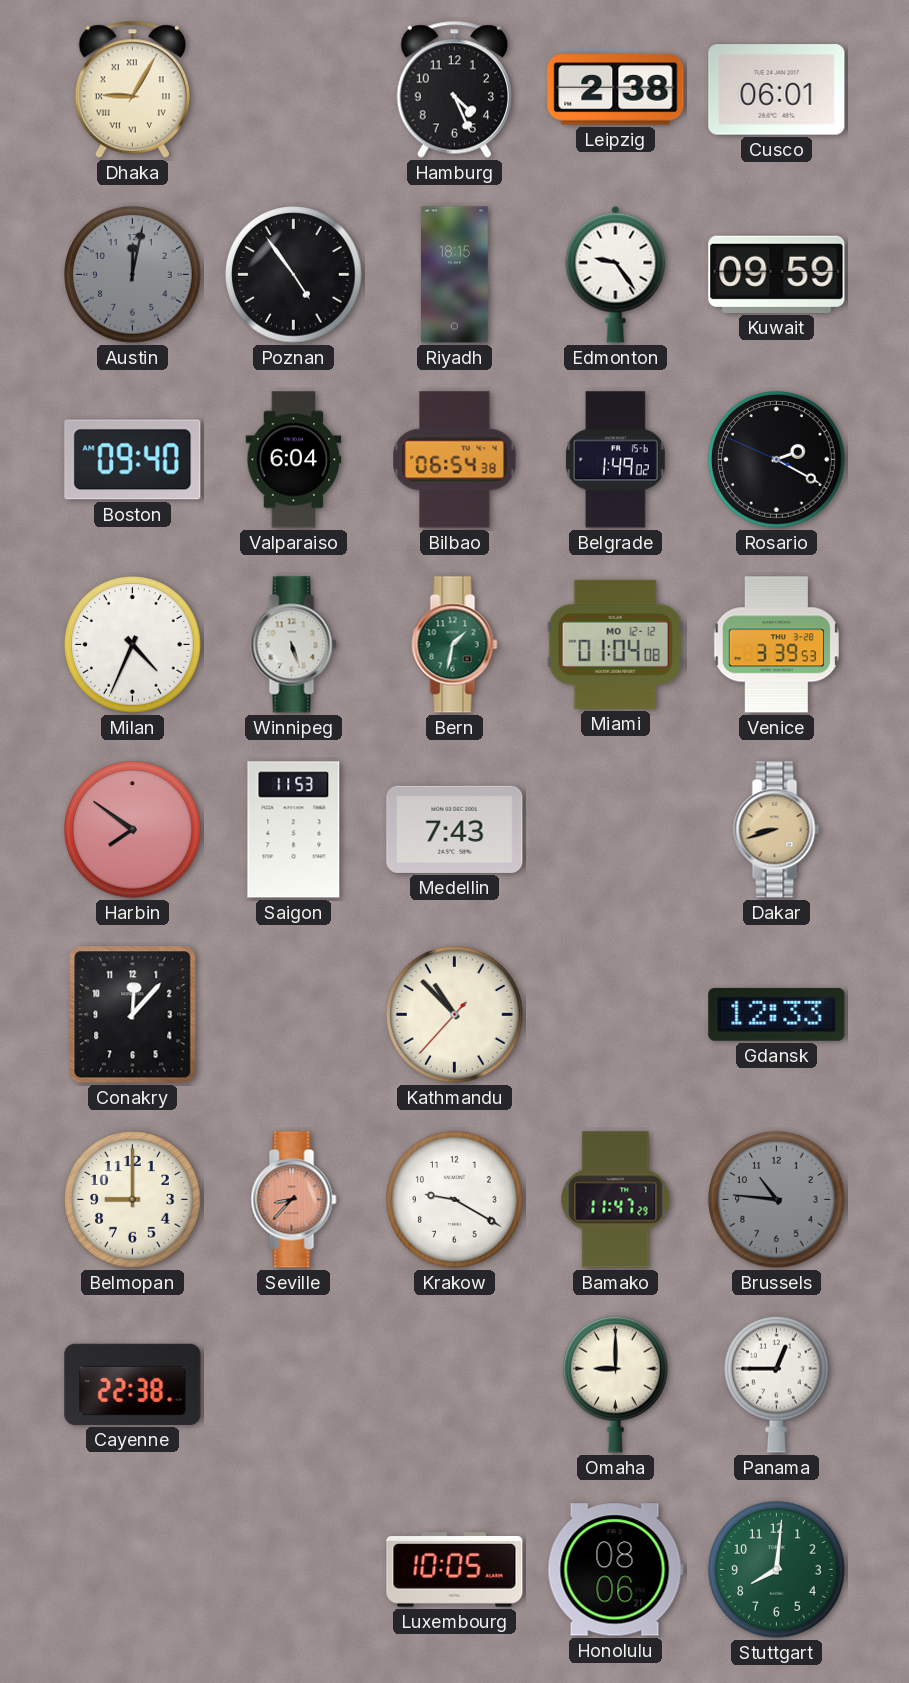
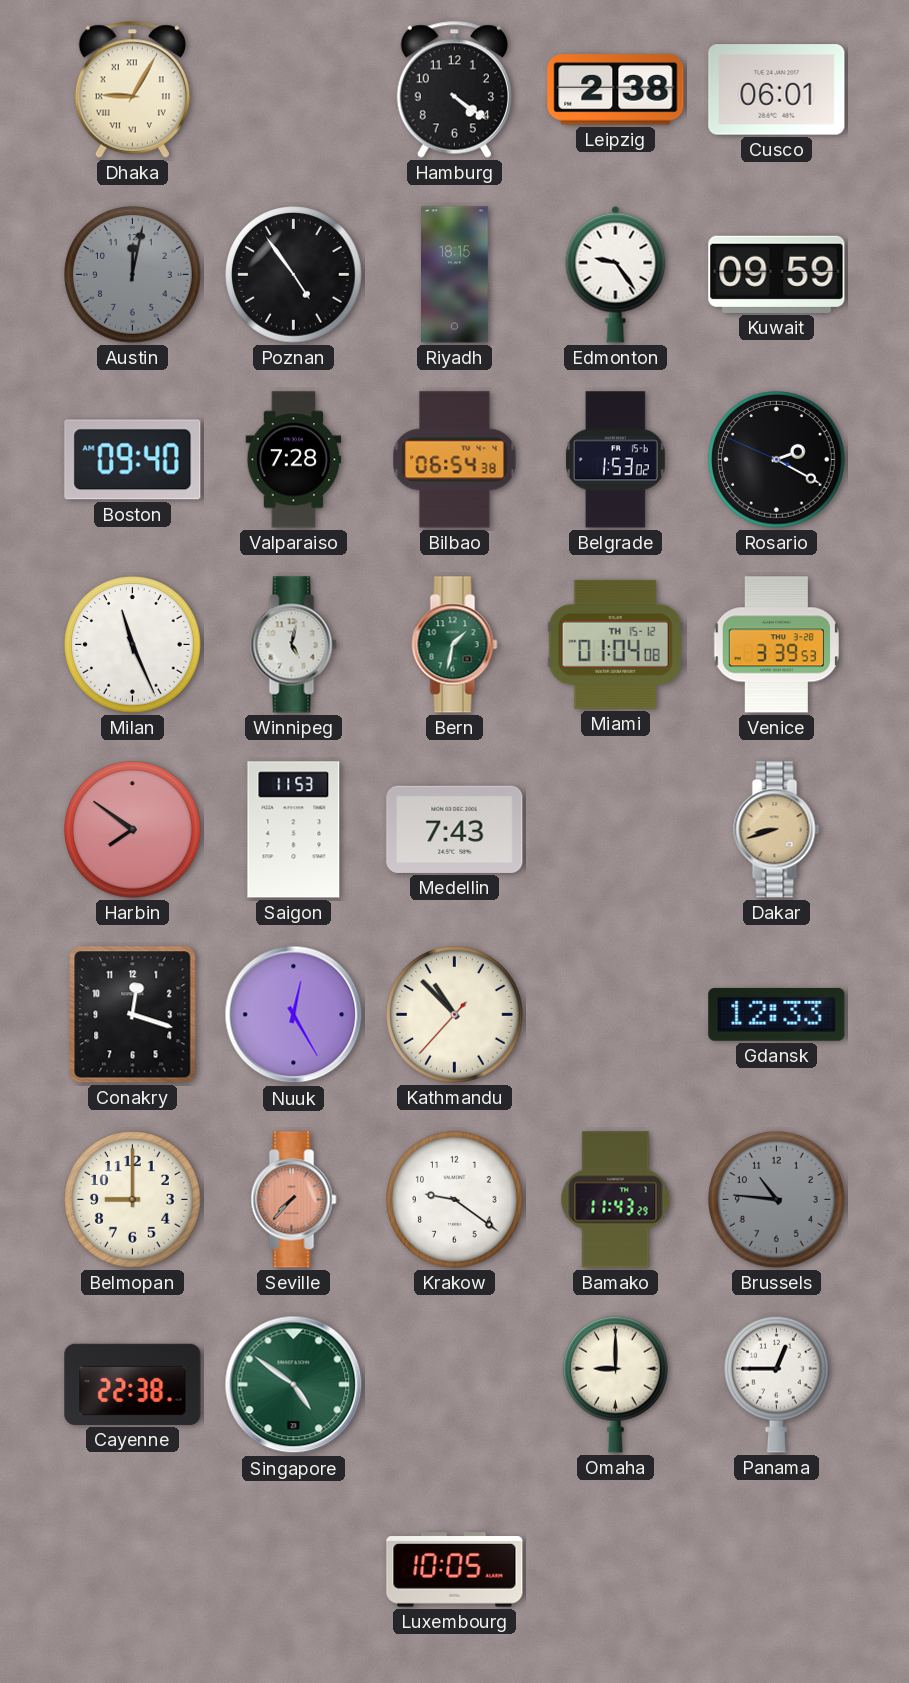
Hamburg: 4:26 -> 4:21 (454, 89)
Valparaiso: 6:04 -> 7:28 (294, 460)
Belgrade: 1:49 -> 1:53 (615, 460)
Milan: 4:34 -> 11:26 (133, 645)
Winnipeg: 5:27 -> 5:02 (294, 645)
Miami date: MO 12-12 -> TH 15-12 (615, 644)
Conakry: 12:07 -> 12:18 (133, 1015)
Nuuk: none -> 12:25 (294, 1015)
Seville: 8:37 -> 7:37 (294, 1200)
Krakow: 9:20 -> 9:21 (455, 1200)
Bamako: 11:47 -> 11:43 (616, 1200)
Singapore: none -> 4:51 (294, 1385)
Honolulu: 08:06 -> none (615, 1570)
Stuttgart: 8:01 -> none (777, 1570)
